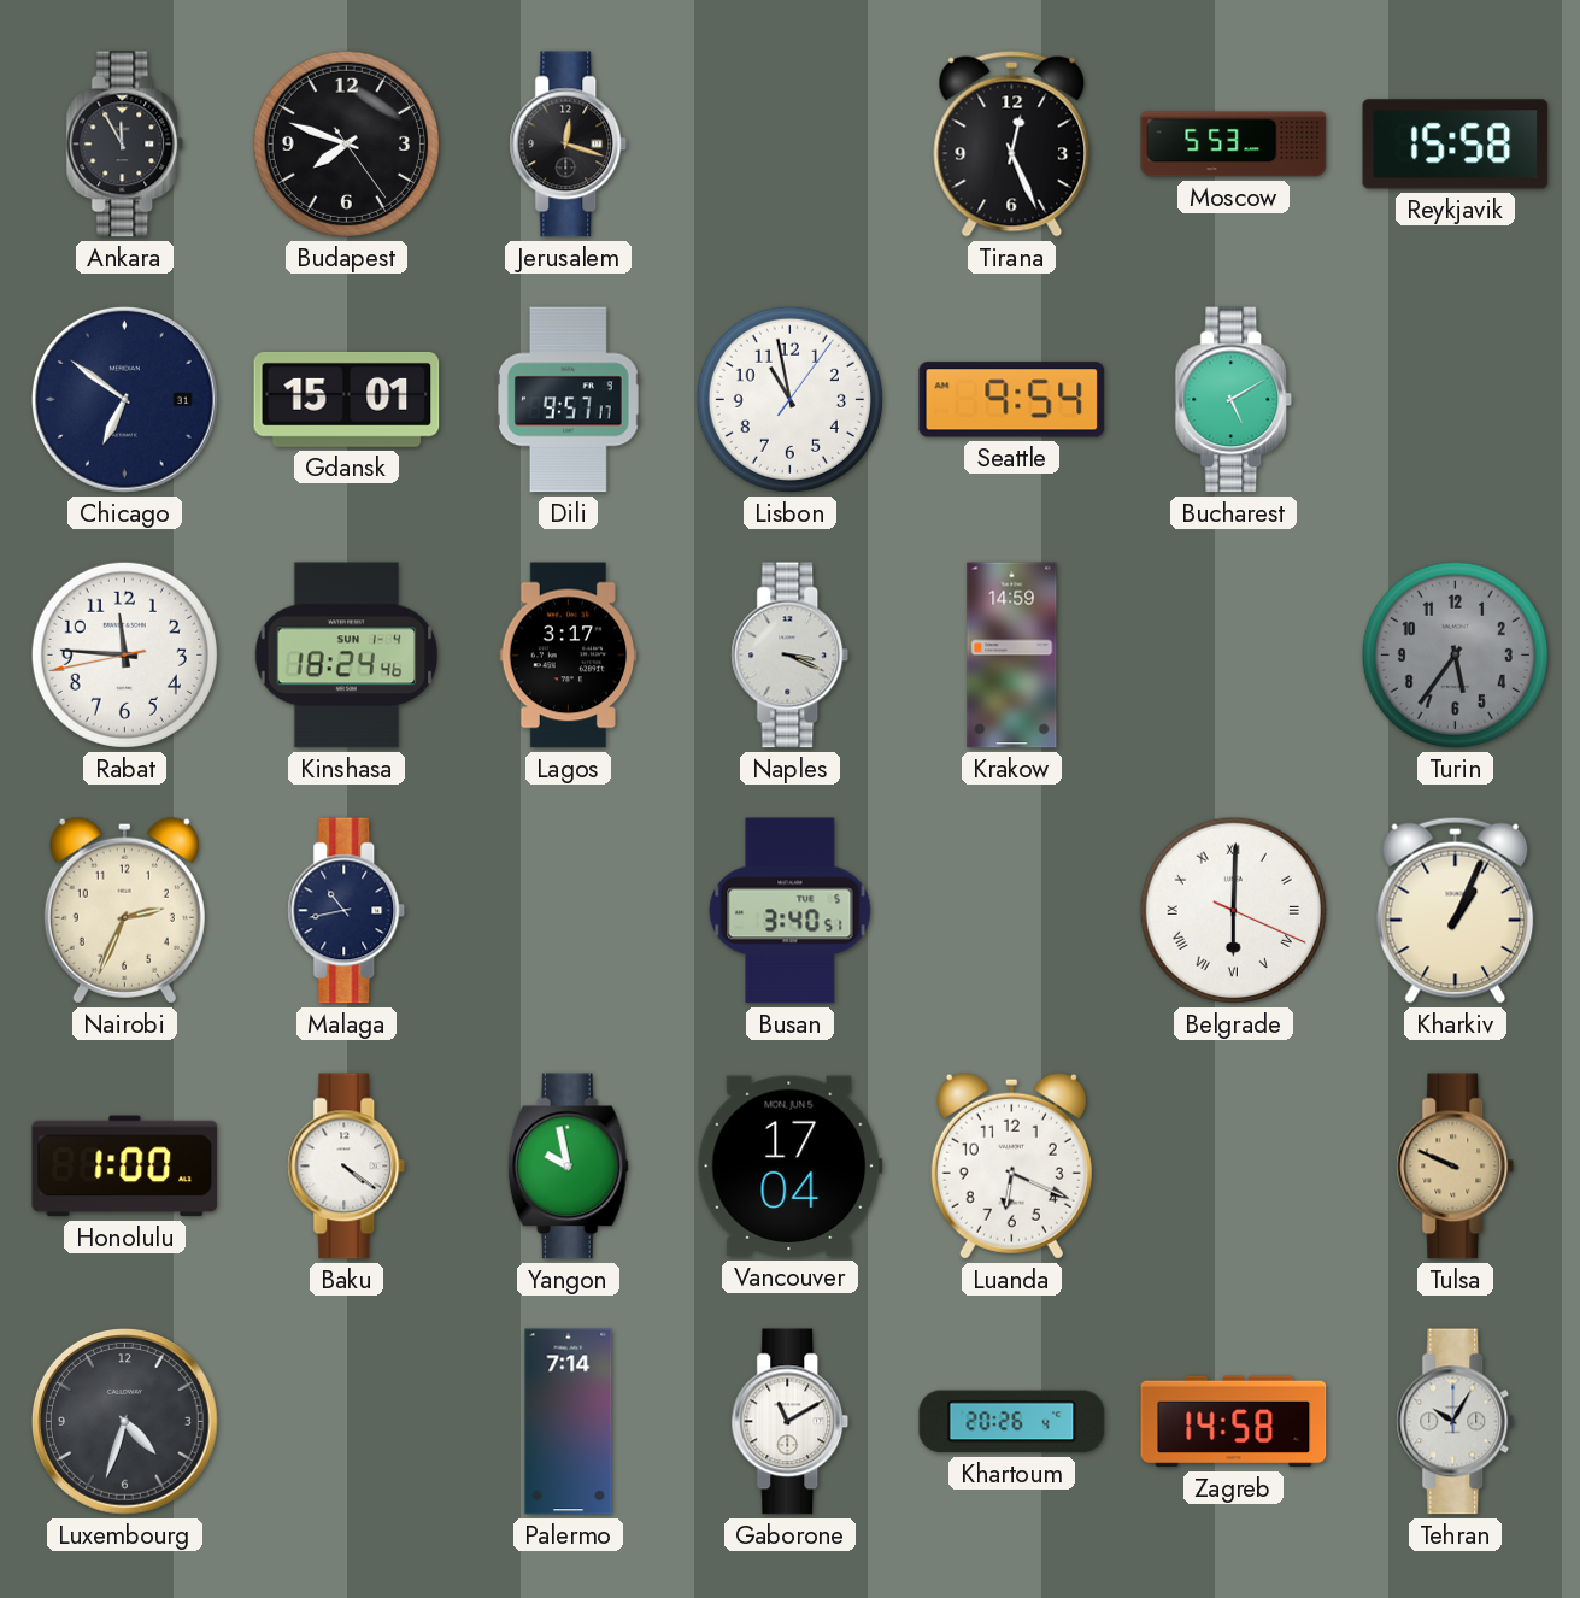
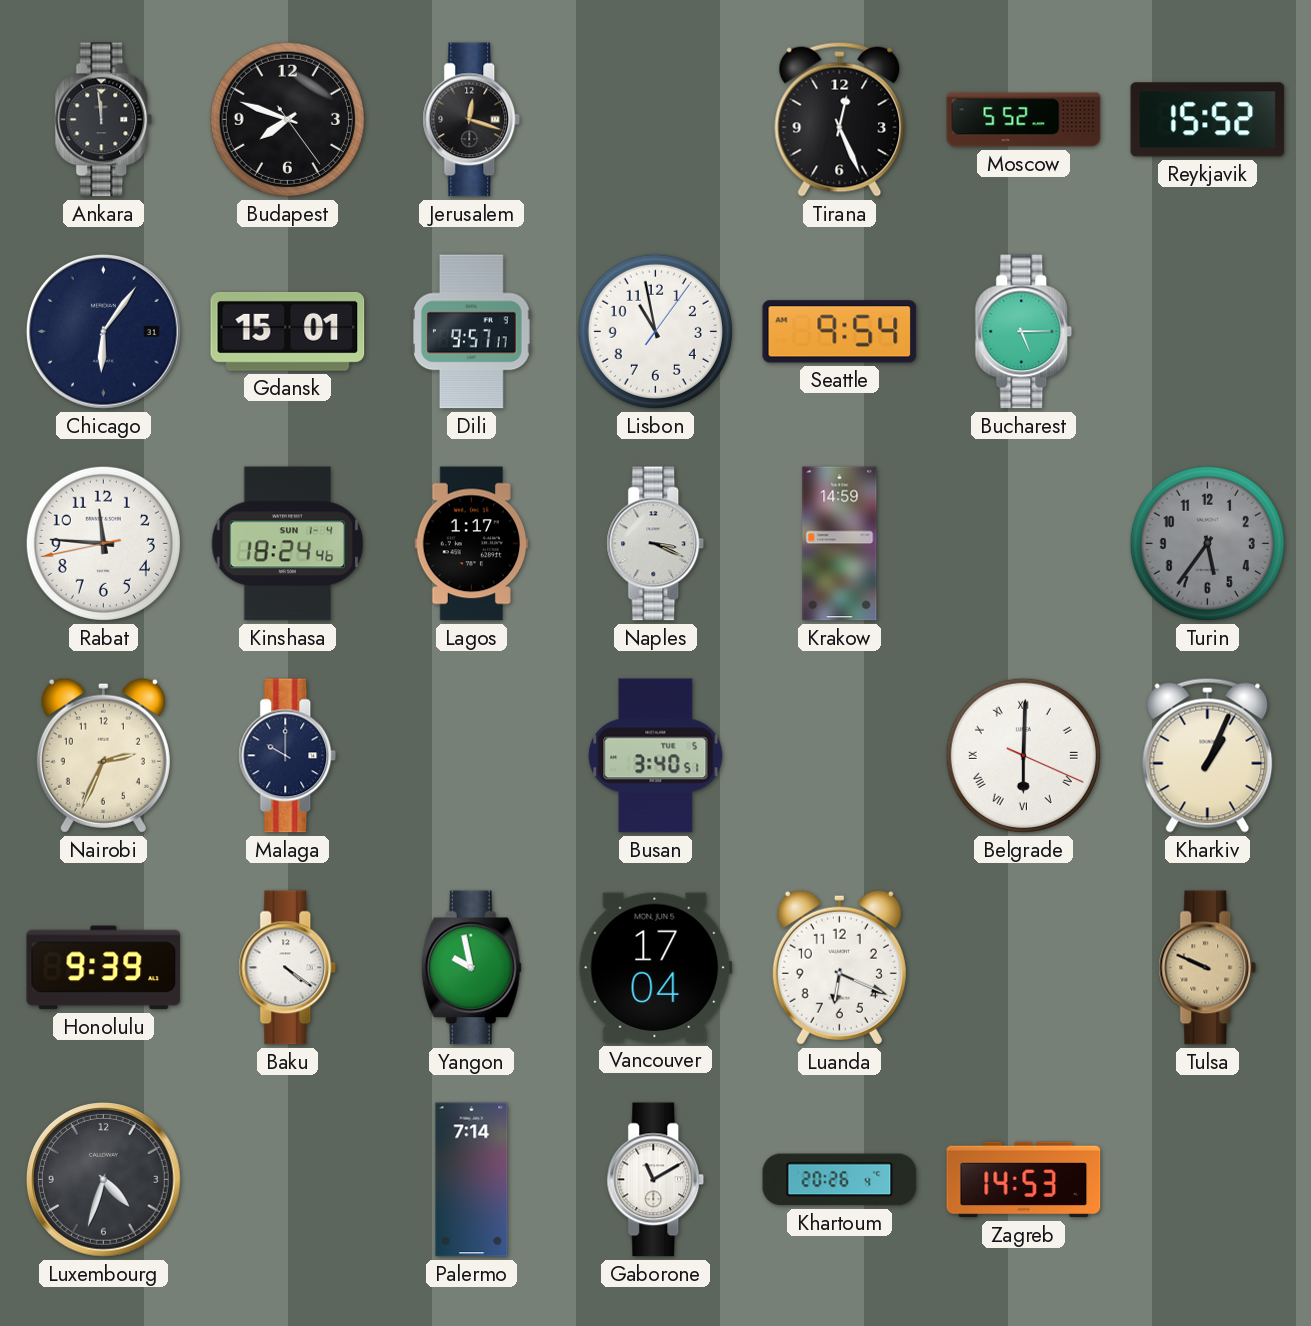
Ankara: 11:55 -> 11:59 (104, 120)
Moscow: 5:53 -> 5:52 (1024, 120)
Reykjavik: 15:58 -> 15:52 (1208, 120)
Chicago: 6:51 -> 6:06 (104, 332)
Bucharest: 5:10 -> 5:15 (1024, 332)
Lagos: 3:17 -> 1:17 (472, 544)
Malaga: 10:43 -> 10:00 (288, 756)
Honolulu: 1:00 -> 9:39 (104, 968)
Zagreb: 14:58 -> 14:53 (1024, 1180)
Tehran: 10:05 -> none (1456, 1422)
